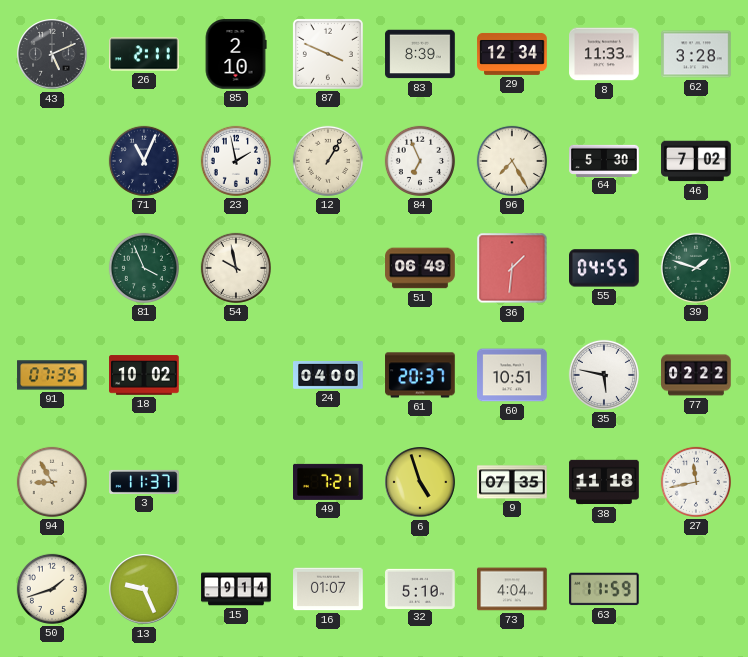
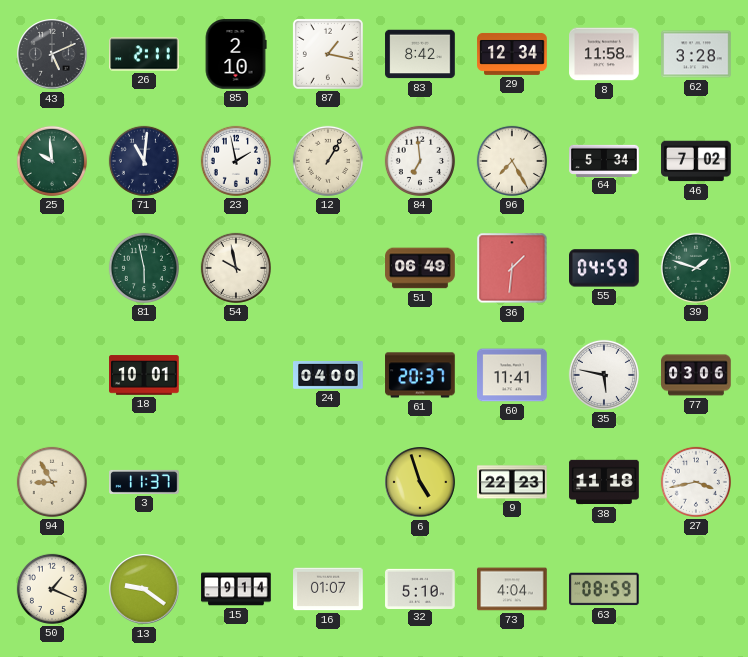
87: 3:49 -> 1:17 (328, 54)
83: 8:39 -> 8:42 (420, 54)
8: 11:33 -> 11:58 (604, 54)
25: none -> 9:59 (52, 161)
71: 11:04 -> 11:01 (144, 161)
84: 6:56 -> 6:59 (420, 161)
64: 5:30 -> 5:34 (604, 160)
81: 3:56 -> 5:58 (144, 268)
55: 04:55 -> 04:59 (604, 268)
91: 07:35 -> none (52, 375)
18: 10:02 -> 10:01 (144, 375)
60: 10:51 -> 11:41 (512, 375)
77: 02:22 -> 03:06 (696, 375)
49: 7:21 -> none (328, 482)
9: 07:35 -> 22:23 (512, 482)
27: 11:43 -> 3:43 (696, 482)
50: 1:42 -> 1:19 (52, 589)
13: 9:26 -> 9:21 (144, 589)
63: 11:59 -> 08:59 (605, 589)
